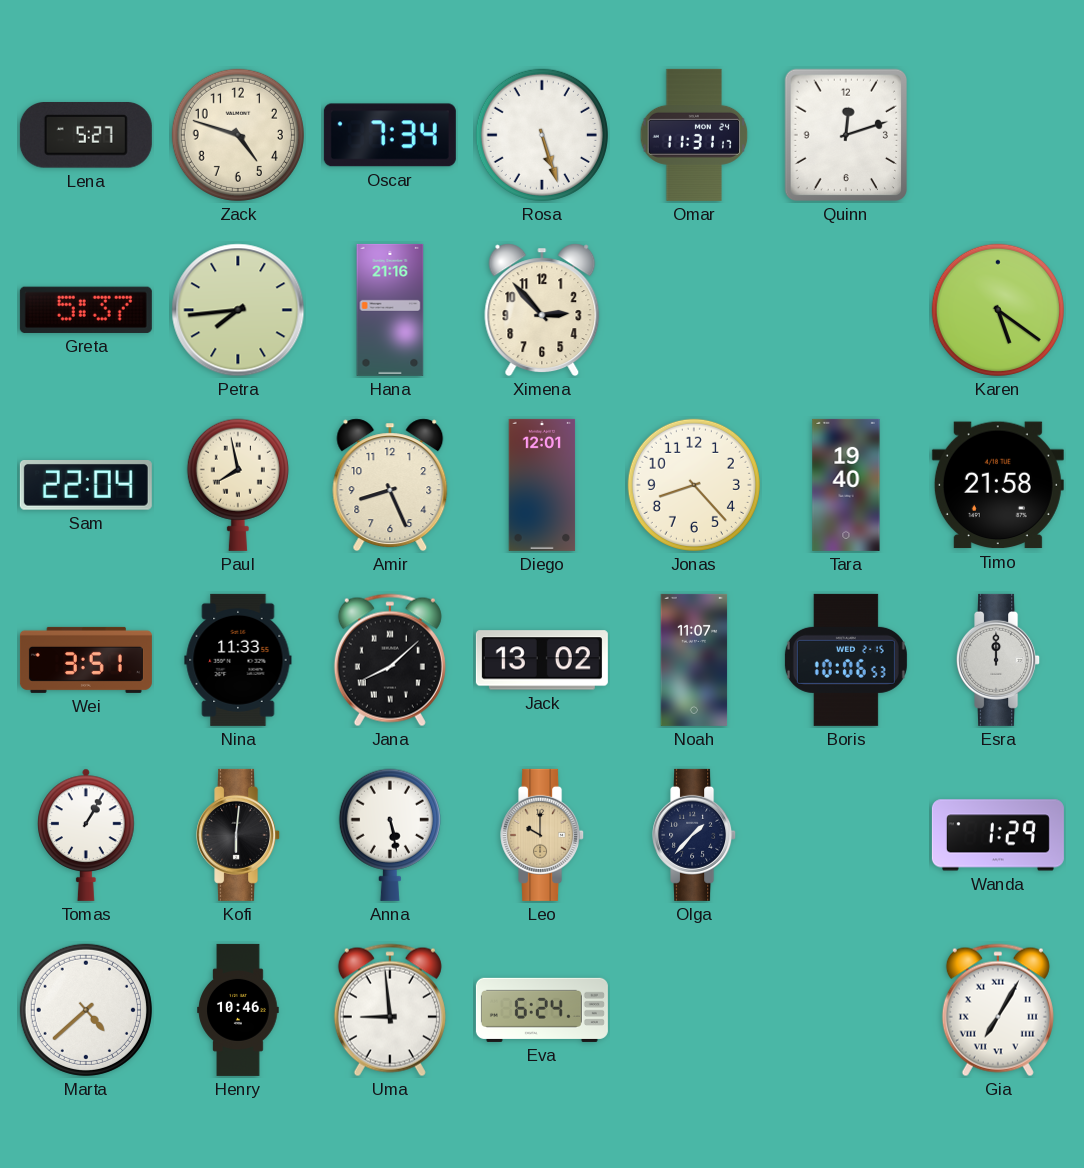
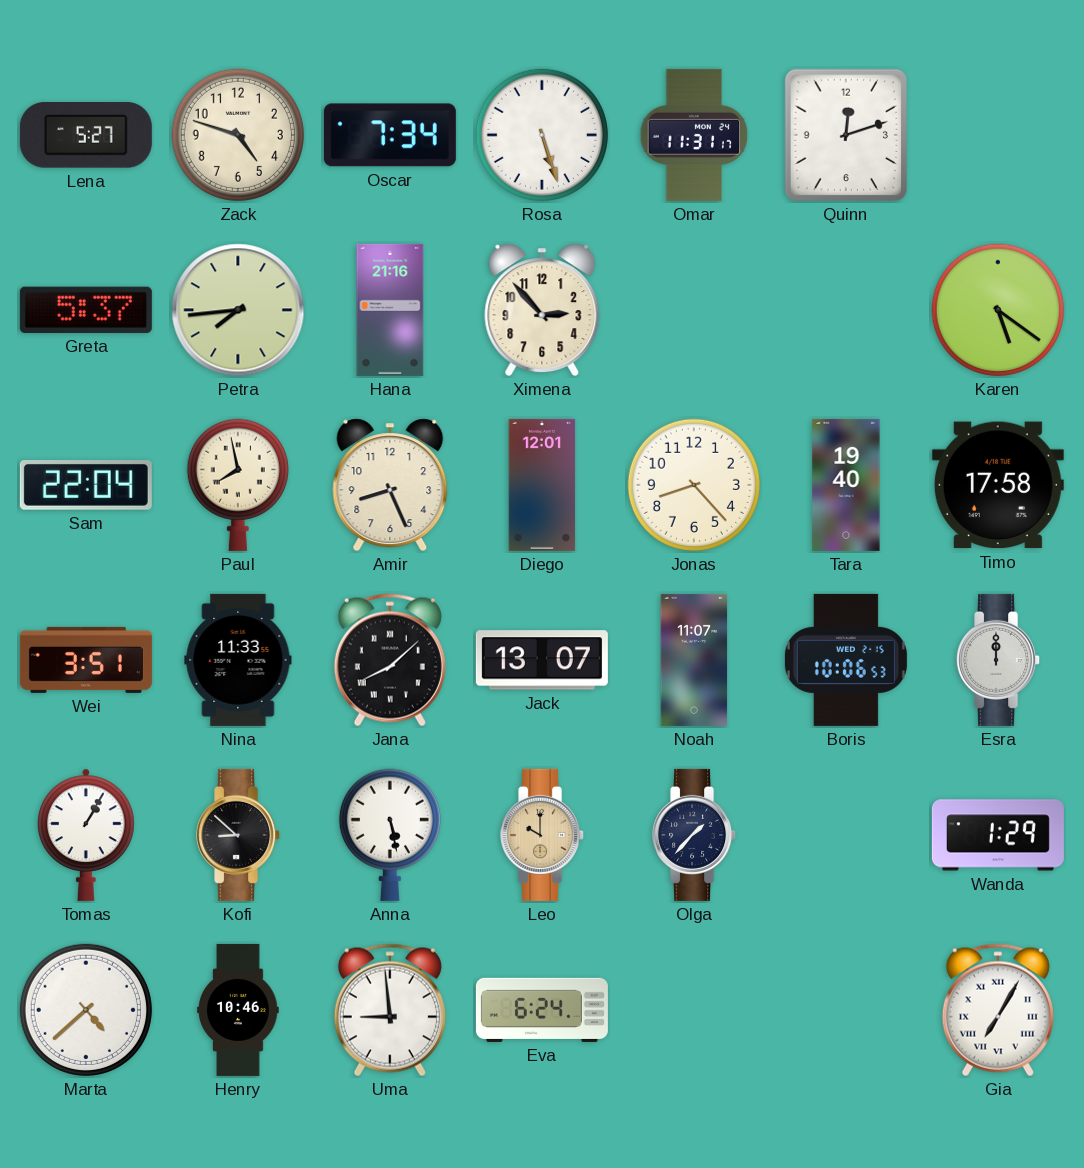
Timo: 21:58 -> 17:58 (998, 485)
Jack: 13:02 -> 13:07 (542, 660)
Kofi: 6:01 -> 8:52 (239, 835)
